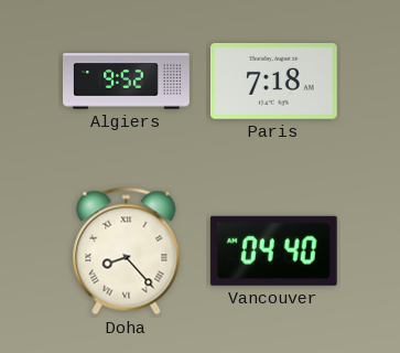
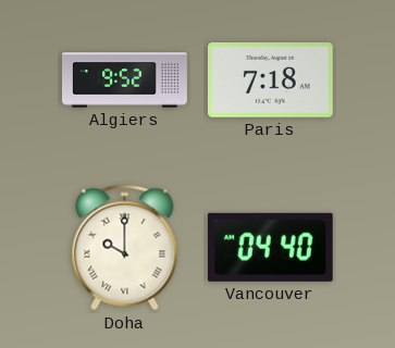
Doha: 8:23 -> 10:00 (125, 248)
